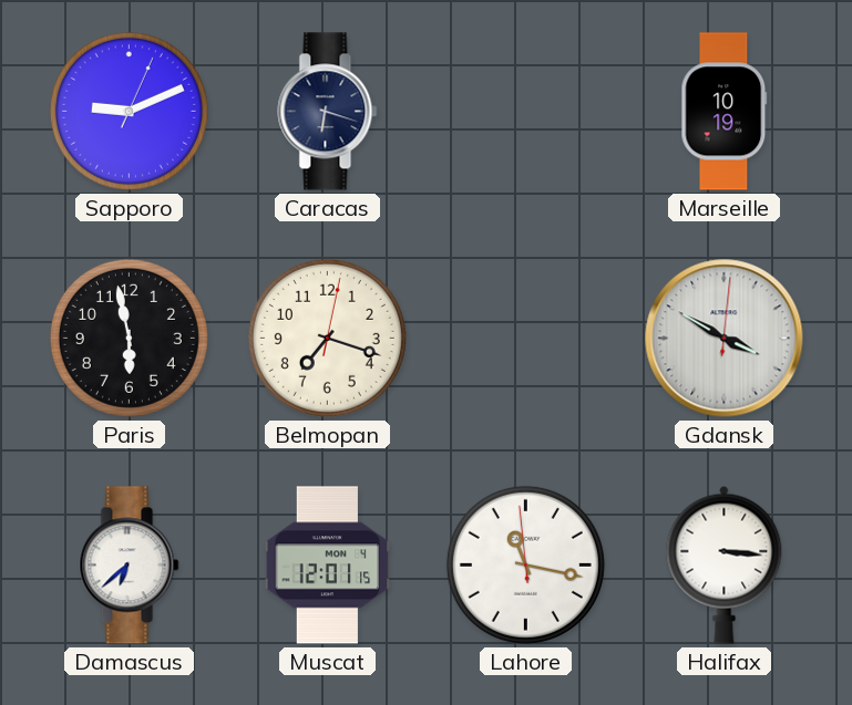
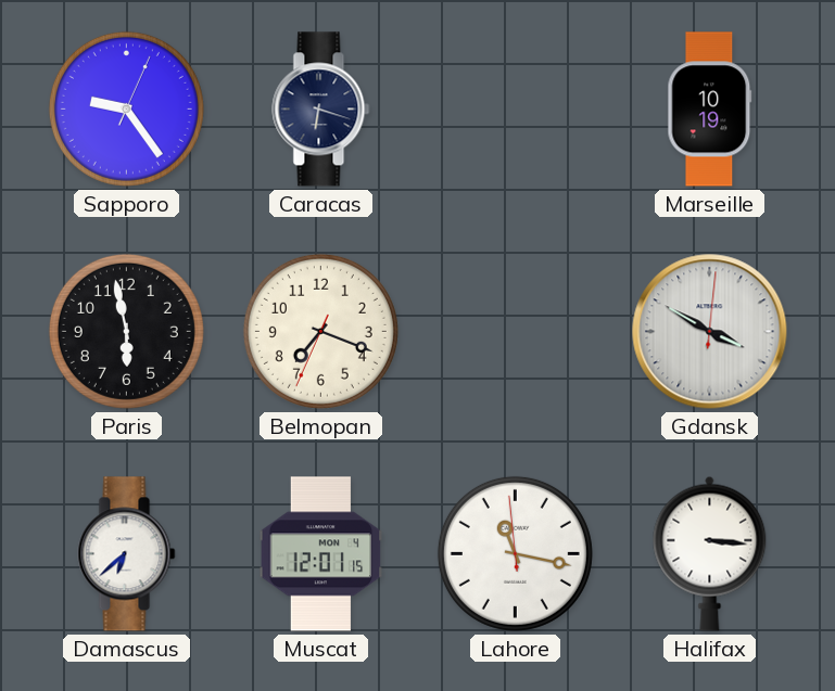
Sapporo: 9:11 -> 9:24 (126, 108)
Belmopan: 7:18:02 -> 7:18:34 (320, 331)
